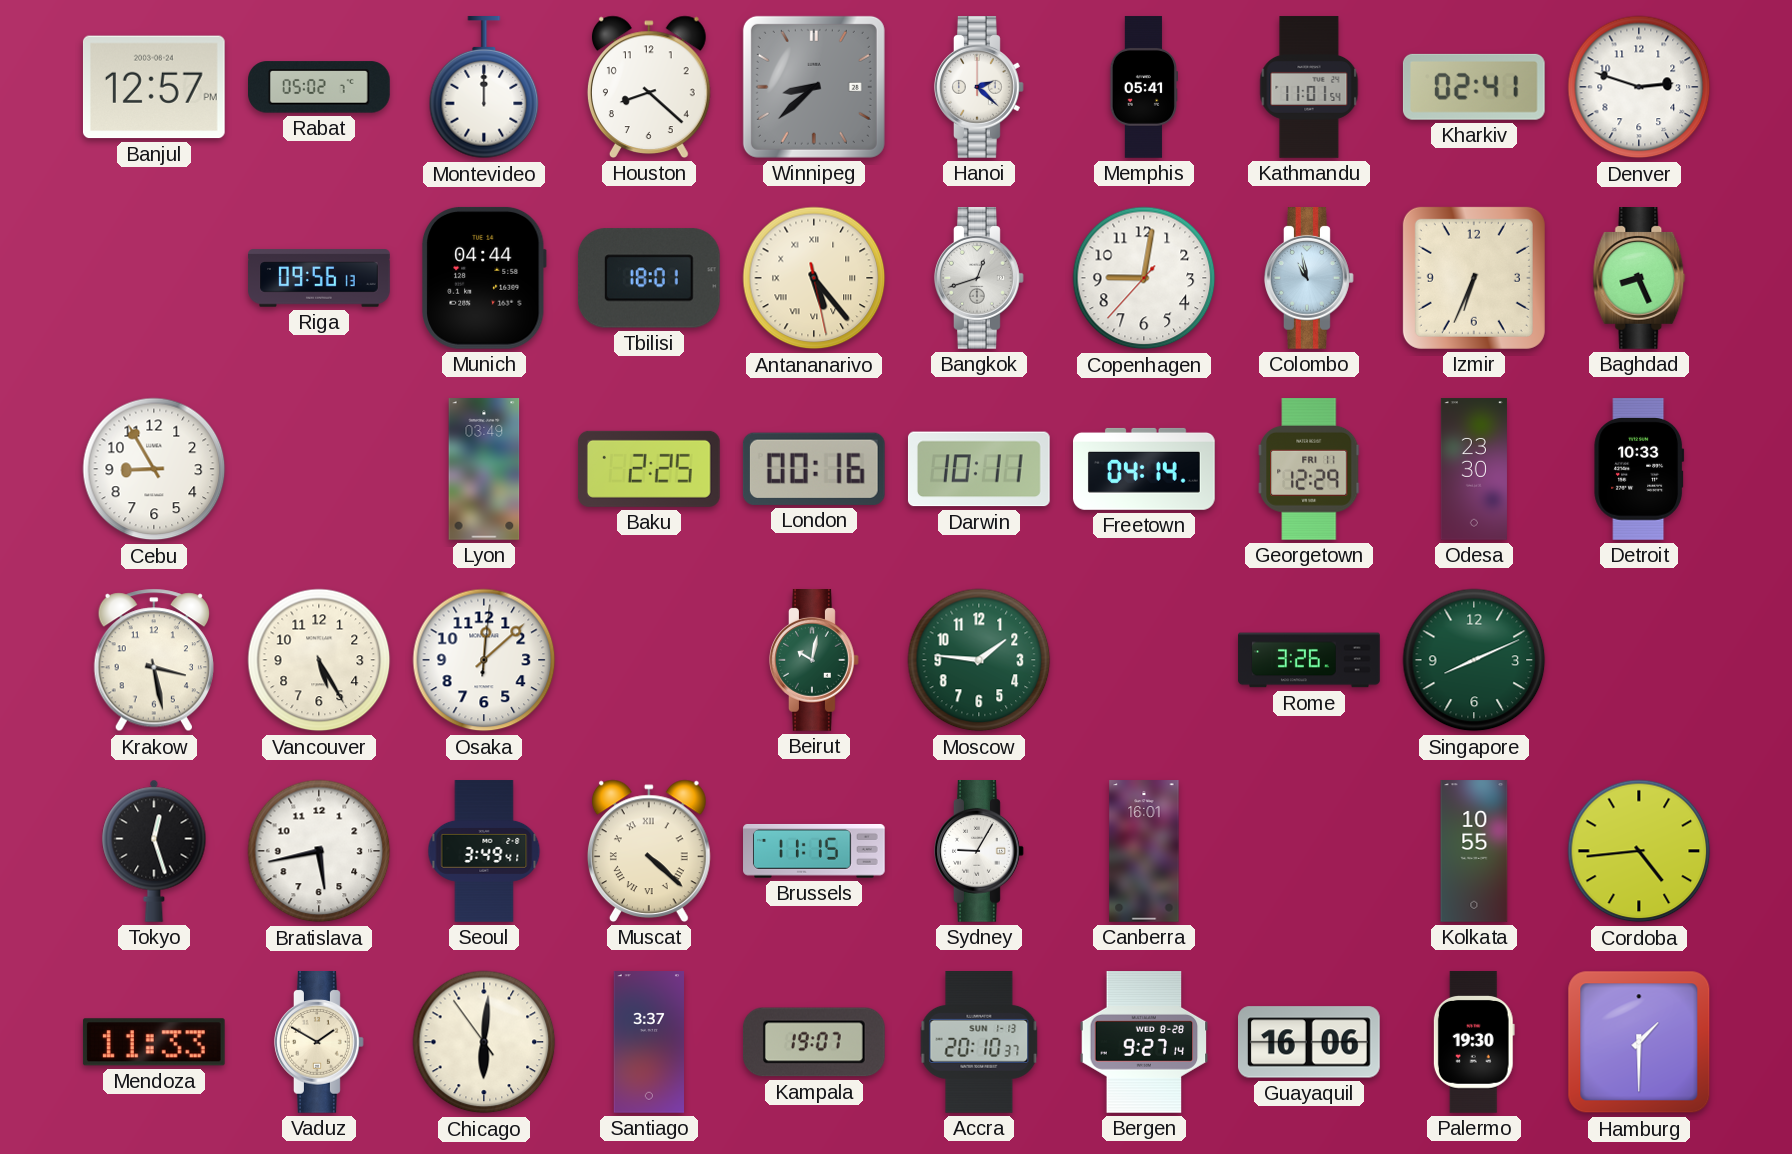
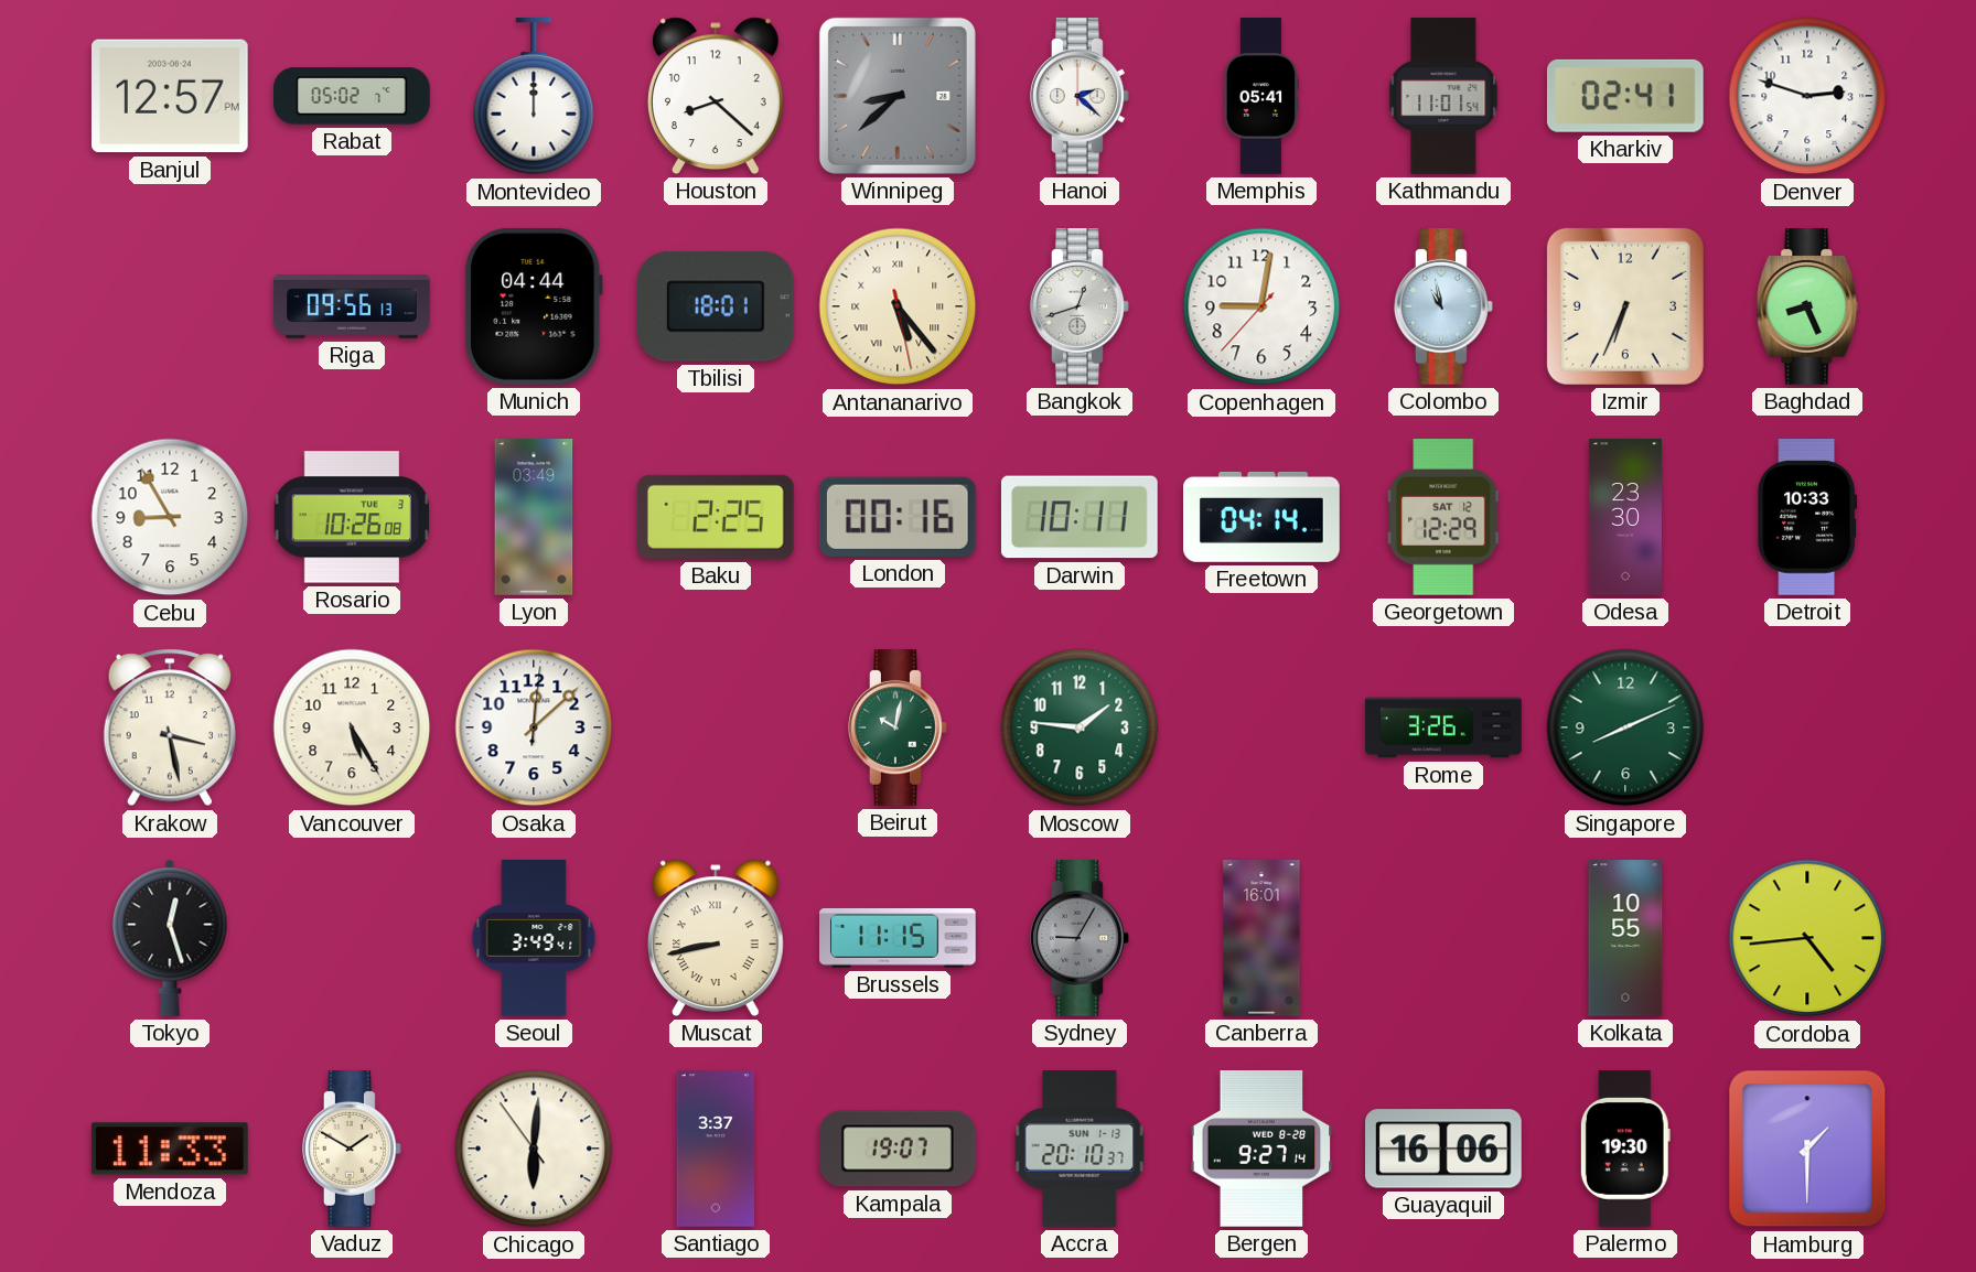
Rosario: none -> 10:26 (352, 517)
Georgetown date: FRI 11 -> SAT 12 (1445, 518)
Bratislava: 5:43 -> none (319, 851)
Muscat: 4:22 -> 8:43 (716, 938)
Sydney dial: white -> grey (1081, 939)
